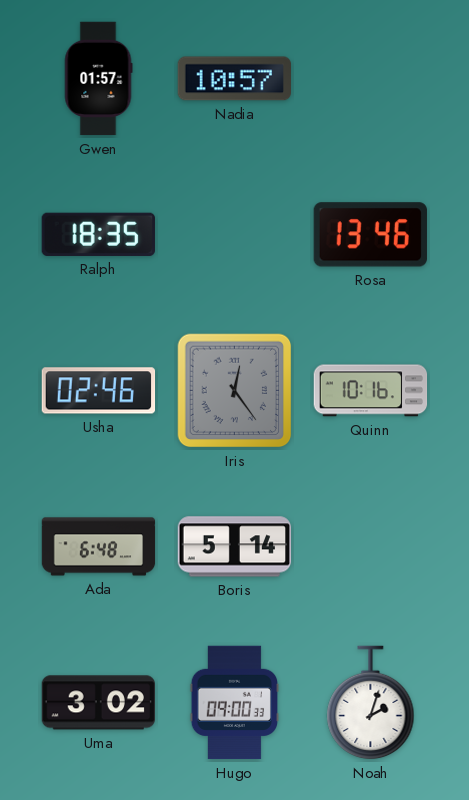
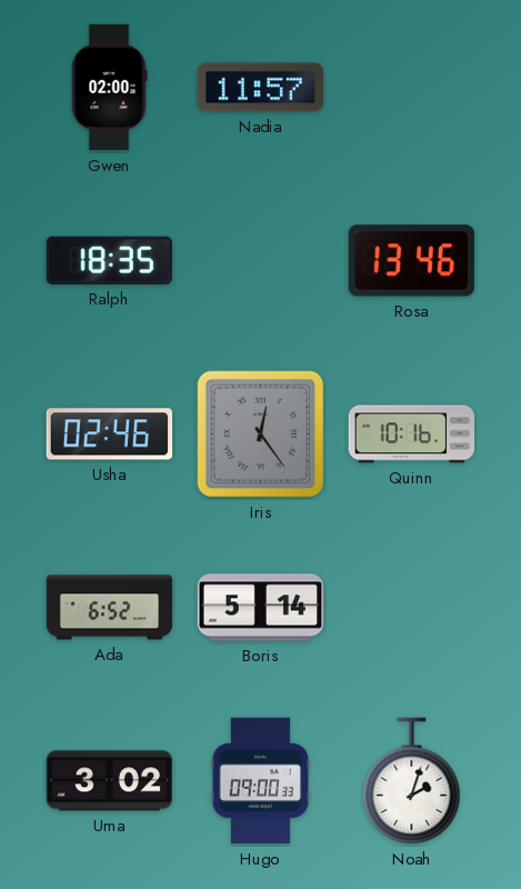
Gwen: 01:57 -> 02:00 (109, 88)
Nadia: 10:57 -> 11:57 (260, 88)
Ada: 6:48 -> 6:52 (110, 608)
